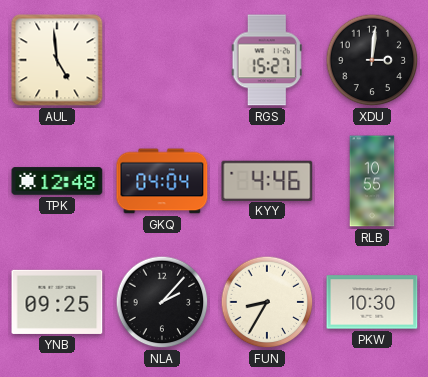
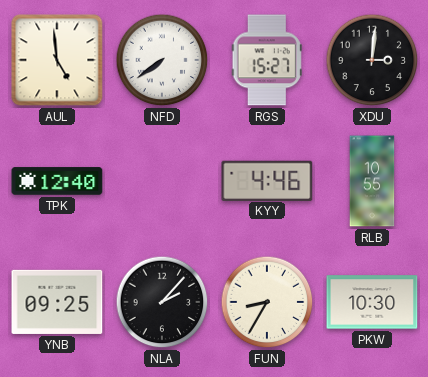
NFD: none -> 7:39 (162, 60)
TPK: 12:48 -> 12:40 (57, 181)
GKQ: 04:04 -> none (162, 181)
